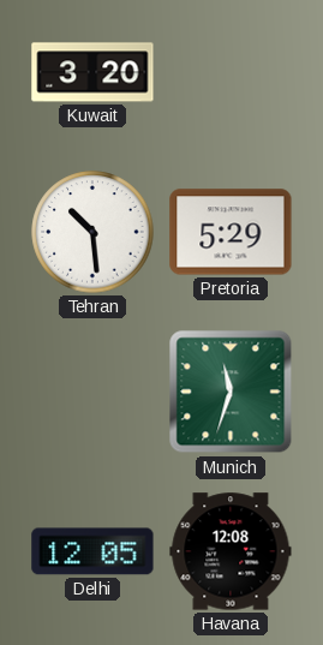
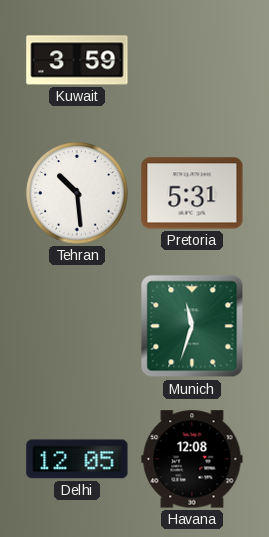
Kuwait: 3:20 -> 3:59 (77, 60)
Pretoria: 5:29 -> 5:31 (192, 193)
